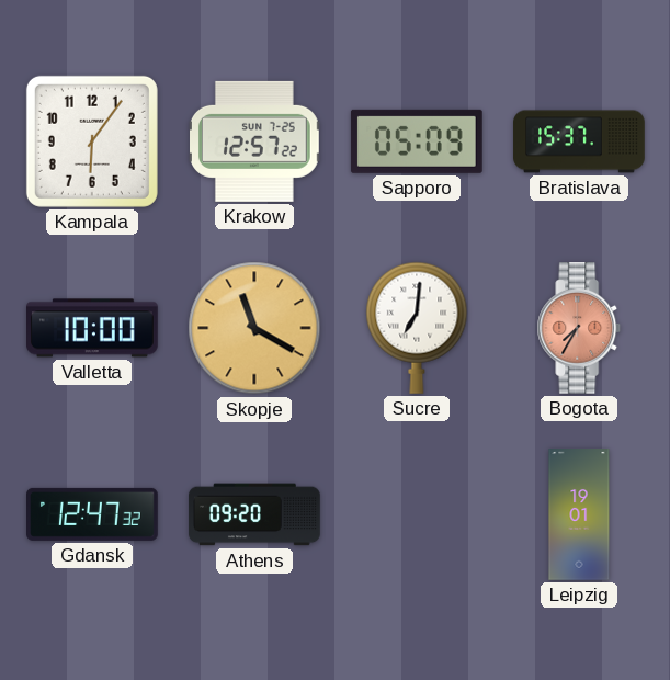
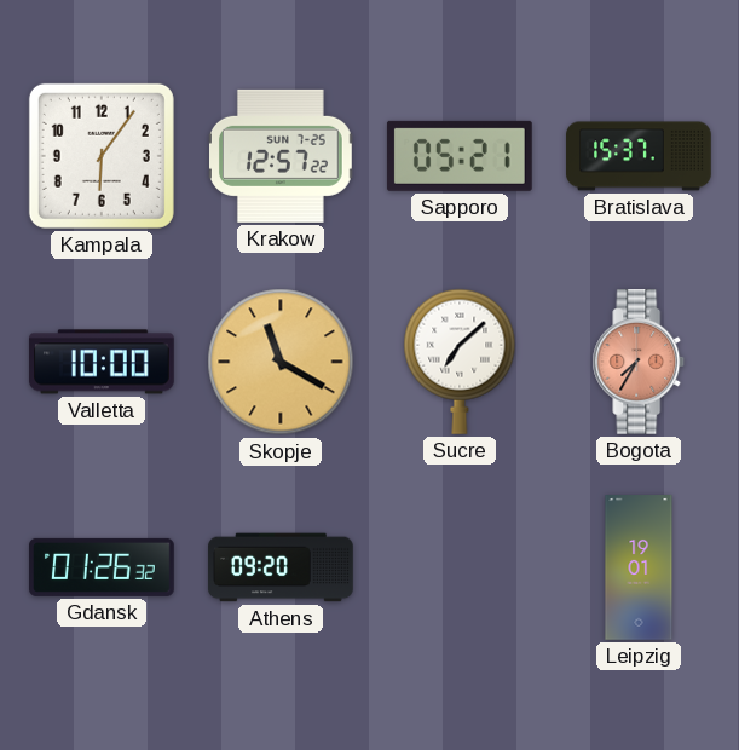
Sapporo: 05:09 -> 05:21 (460, 156)
Sucre: 7:01 -> 7:08 (460, 362)
Gdansk: 12:47 -> 01:26 (103, 567)
